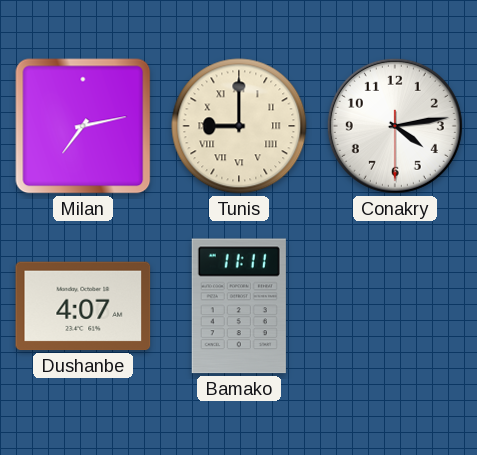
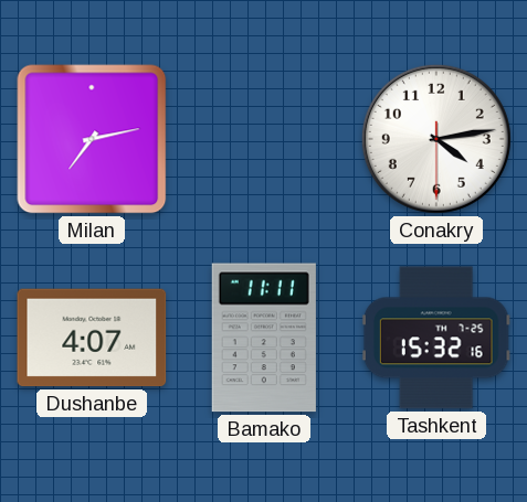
Tunis: 9:00 -> none (239, 126)
Tashkent: none -> 15:32 (436, 338)
